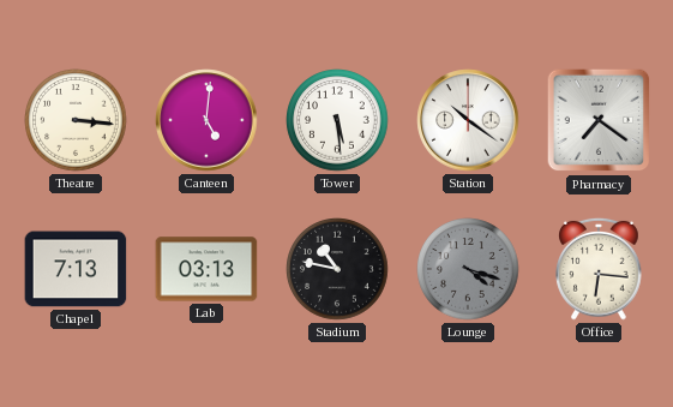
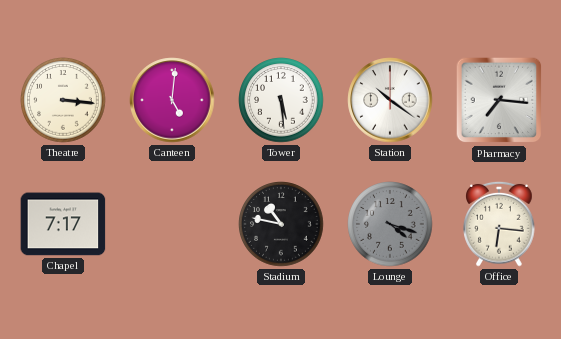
Pharmacy: 7:21 -> 7:16 (499, 100)
Chapel: 7:13 -> 7:17 (63, 224)
Lab: 03:13 -> none (206, 269)
